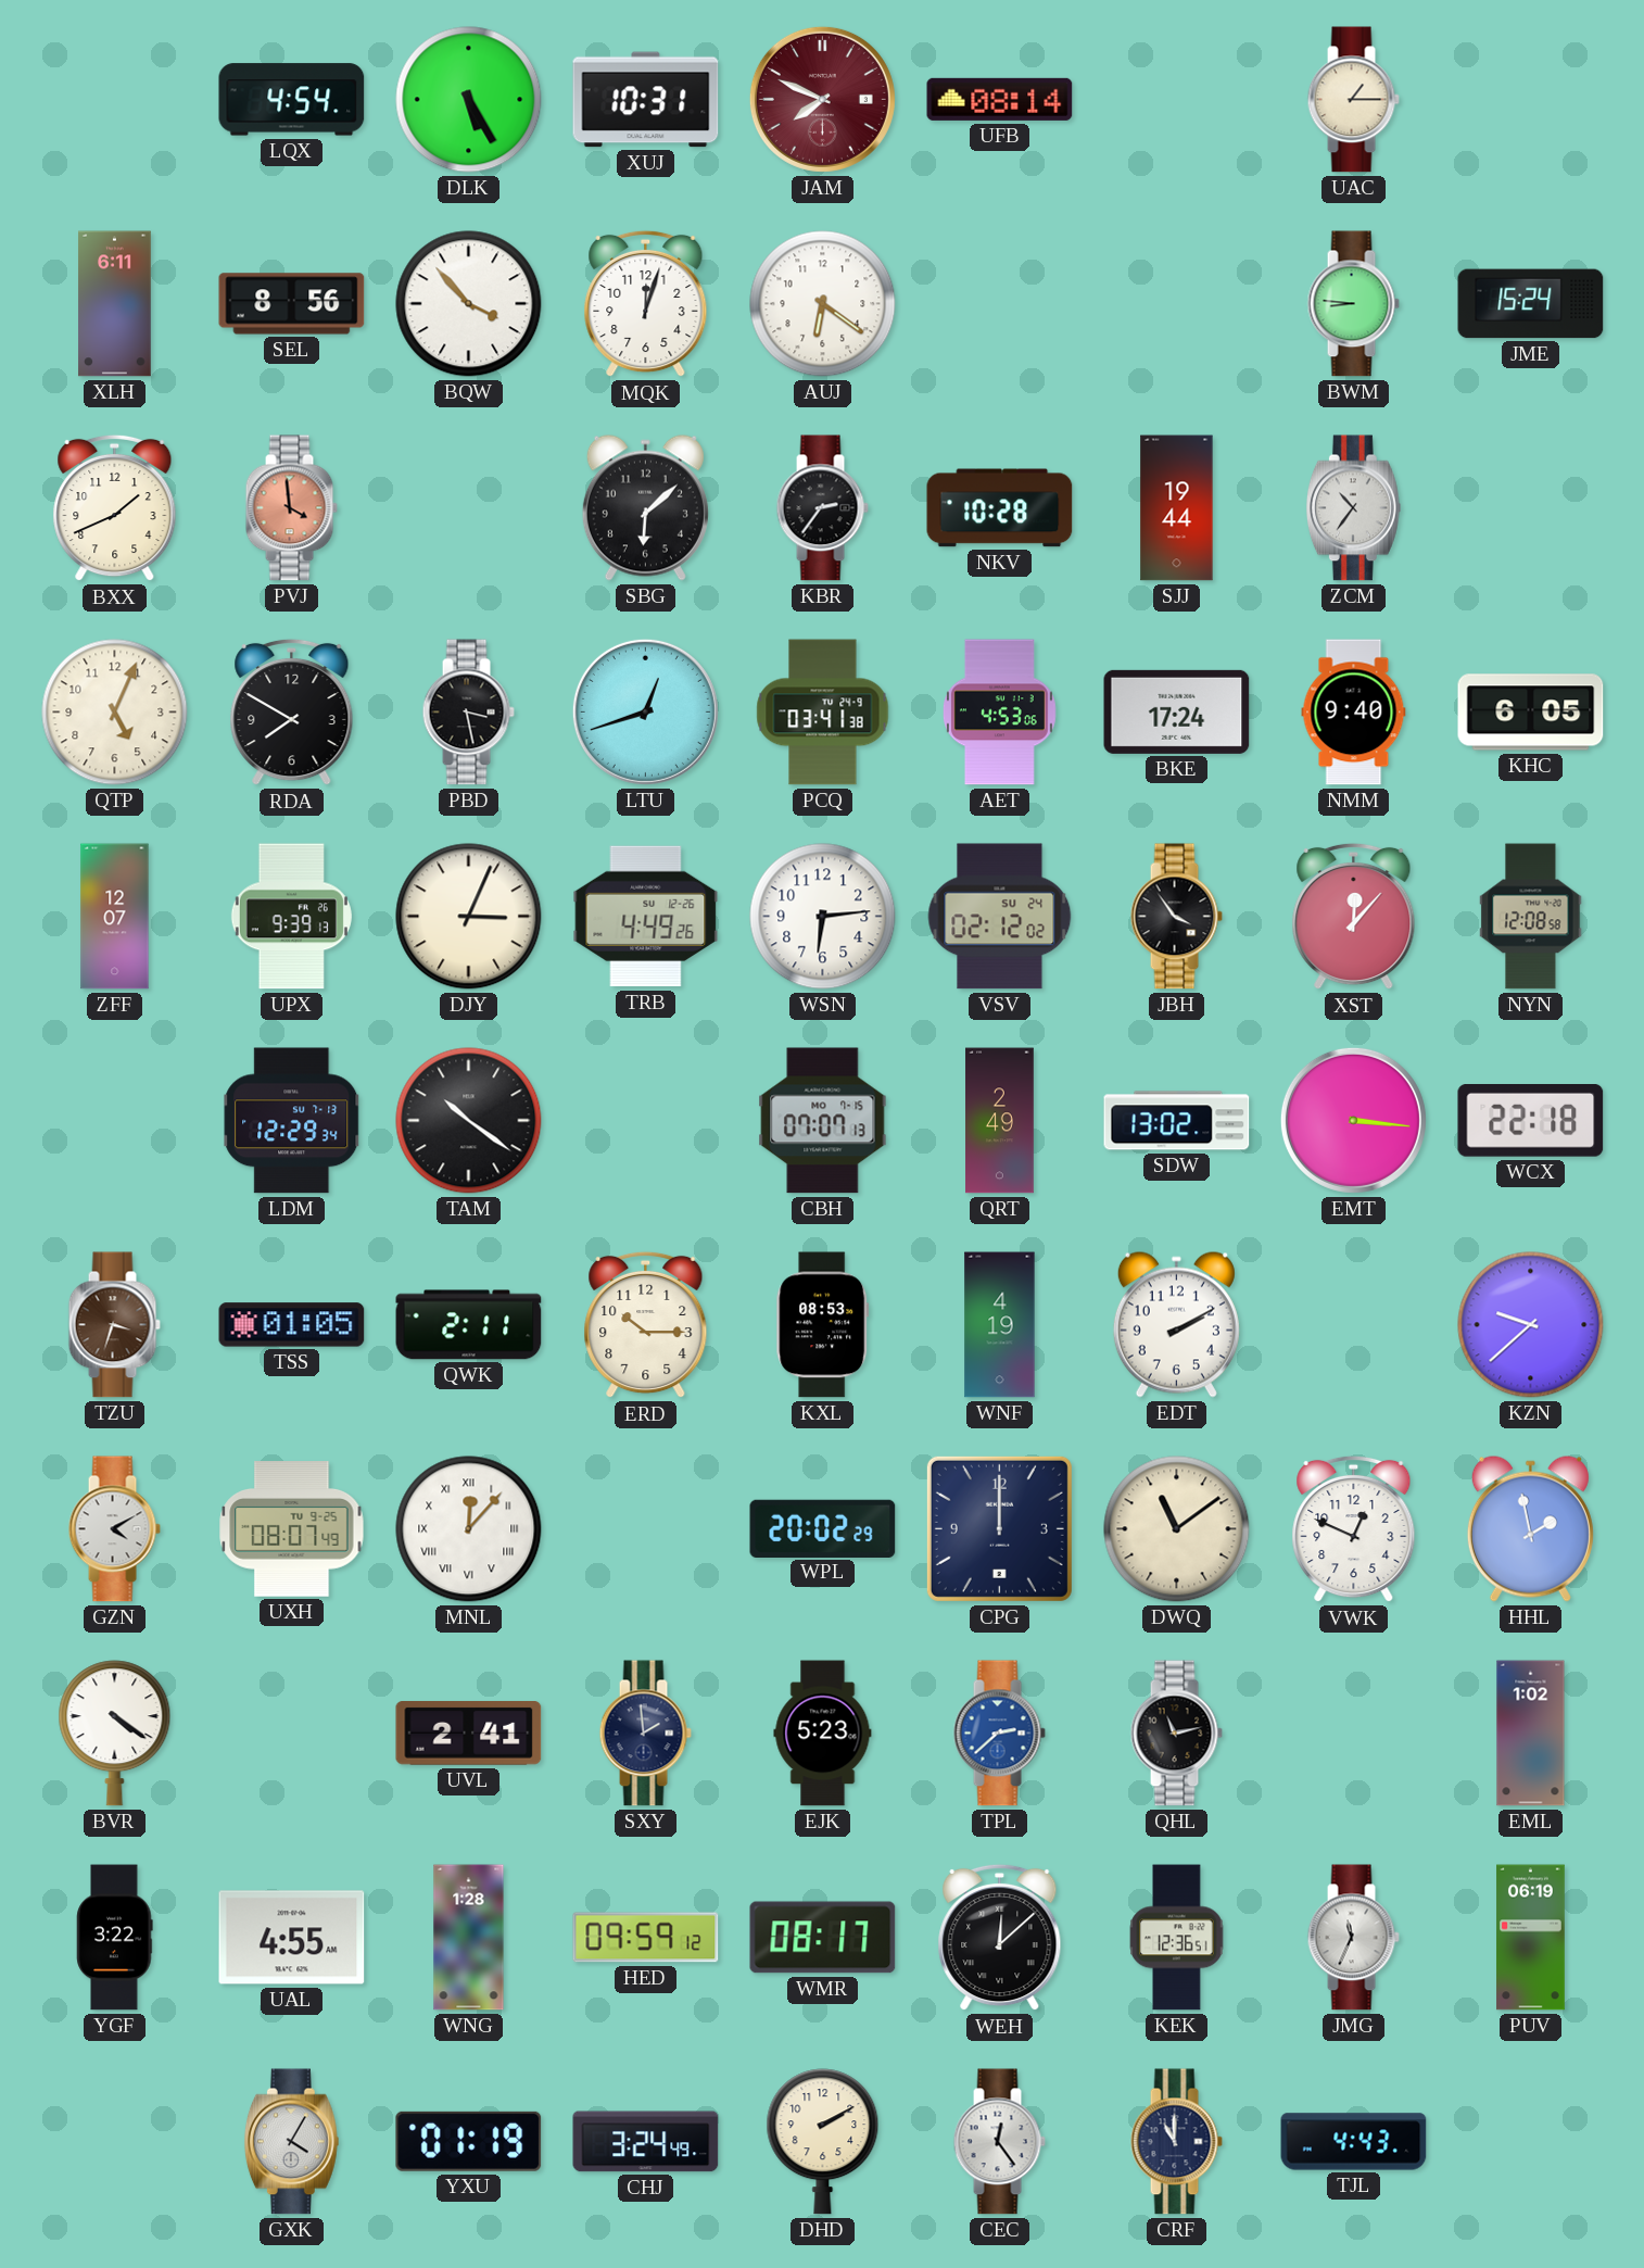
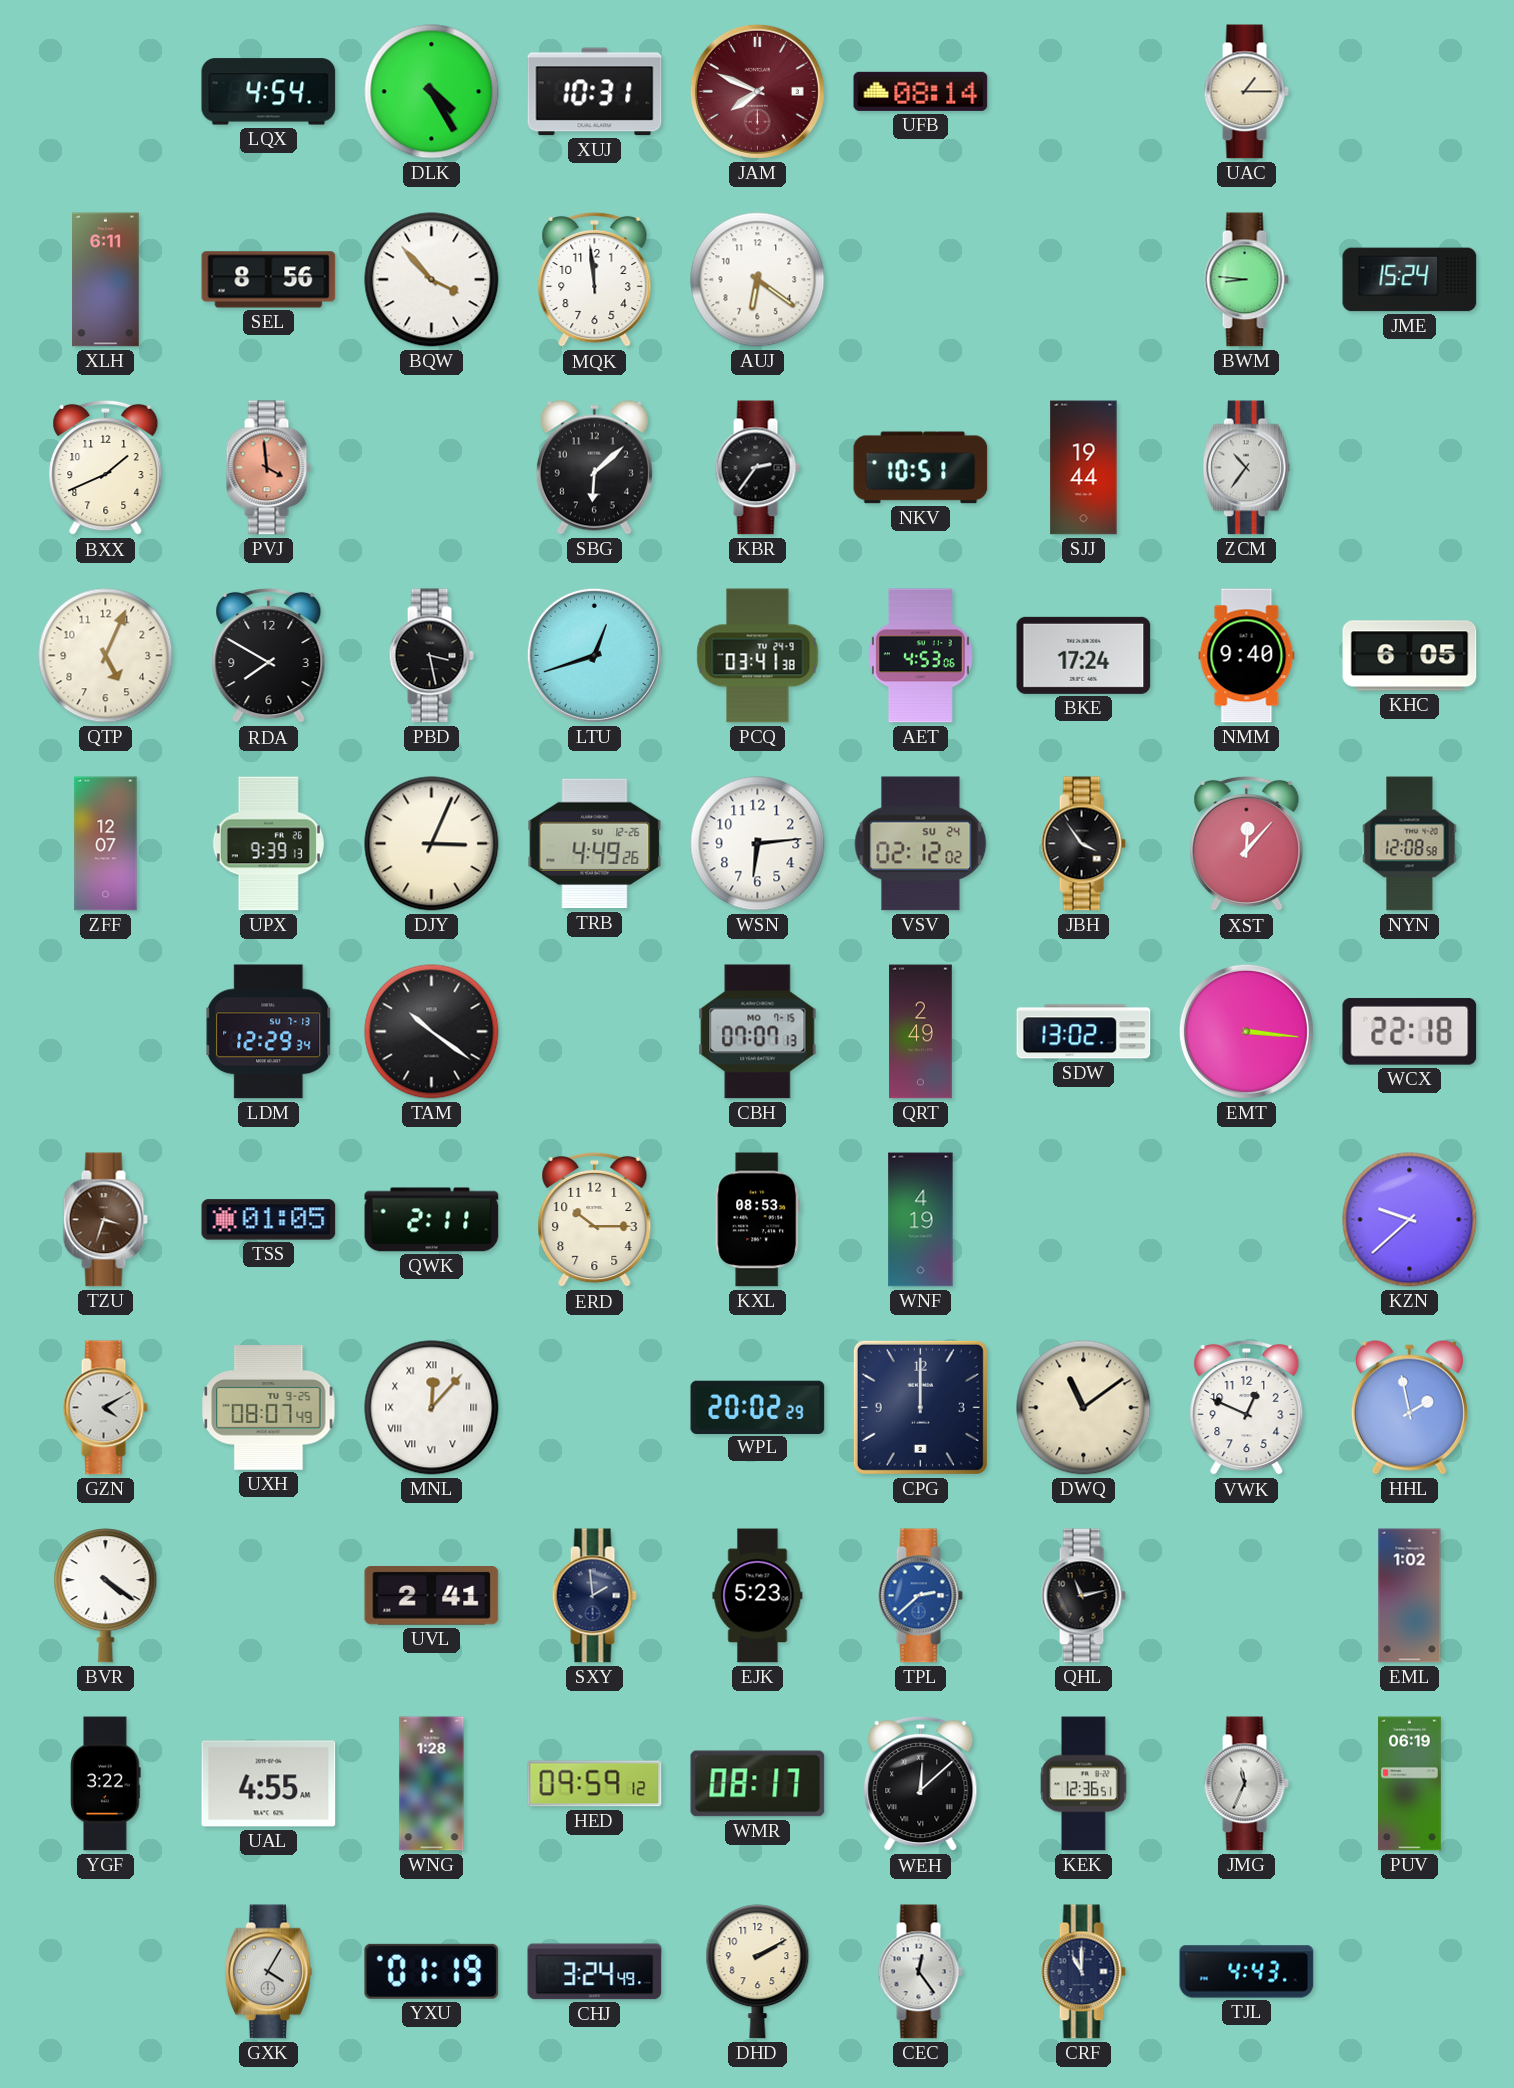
DLK: 5:25 -> 4:25 (432, 92)
MQK: 12:03 -> 11:59 (595, 280)
NKV: 10:28 -> 10:51 (921, 468)
EDT: 2:10 -> none (1176, 1324)
